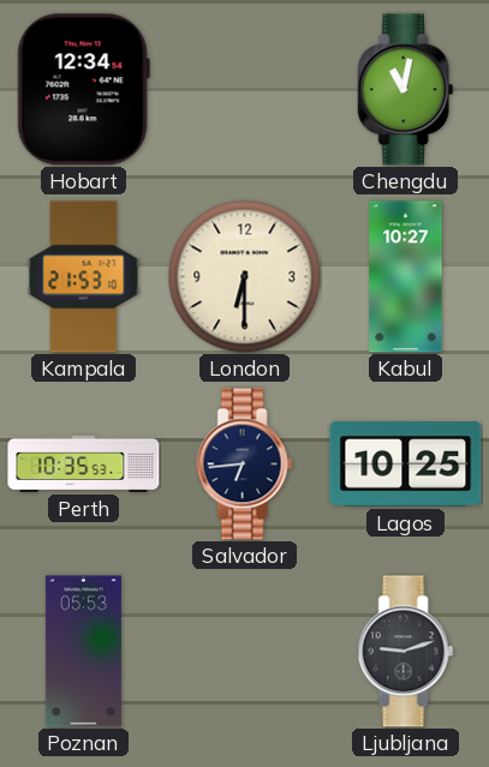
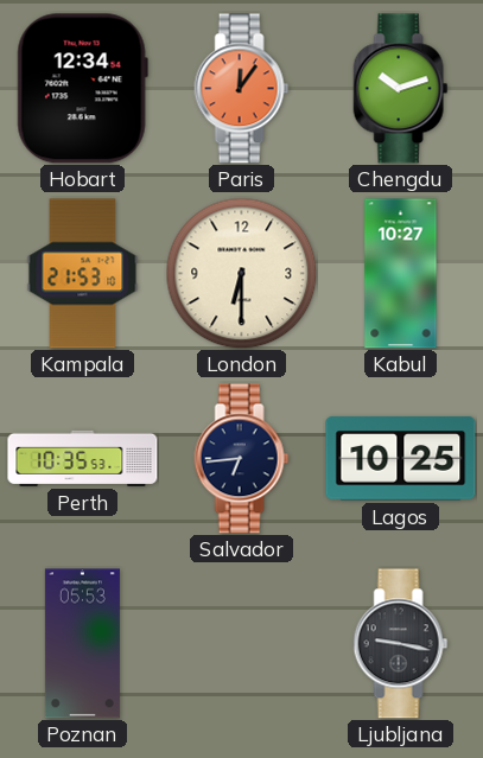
Paris: none -> 12:06 (242, 89)
Chengdu: 11:02 -> 10:12 (401, 89)
Ljubljana: 9:12 -> 9:17 (401, 644)
